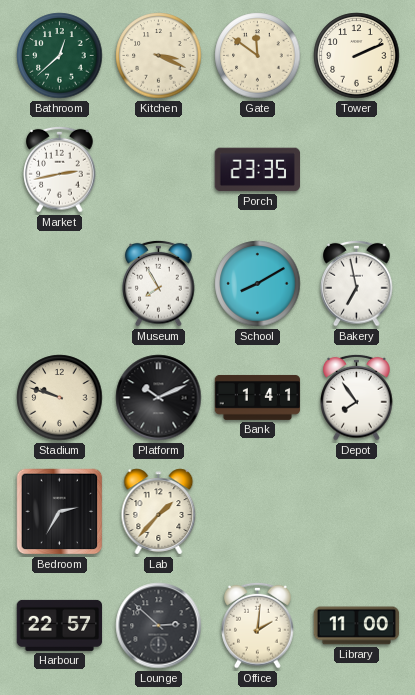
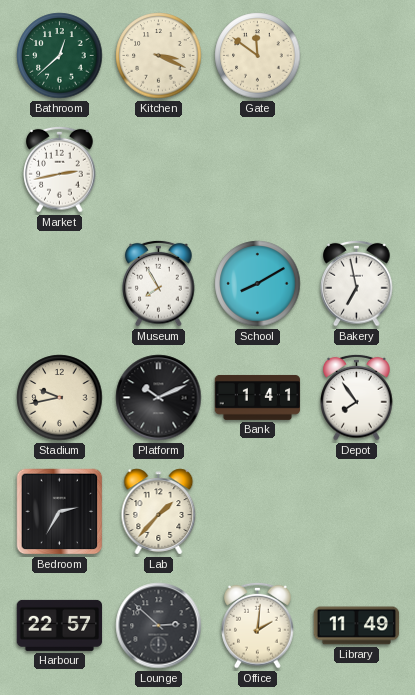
Tower: 2:11 -> none (357, 56)
Porch: 23:35 -> none (257, 170)
Stadium: 9:48 -> 9:43 (60, 398)
Library: 11:00 -> 11:49 (357, 626)
